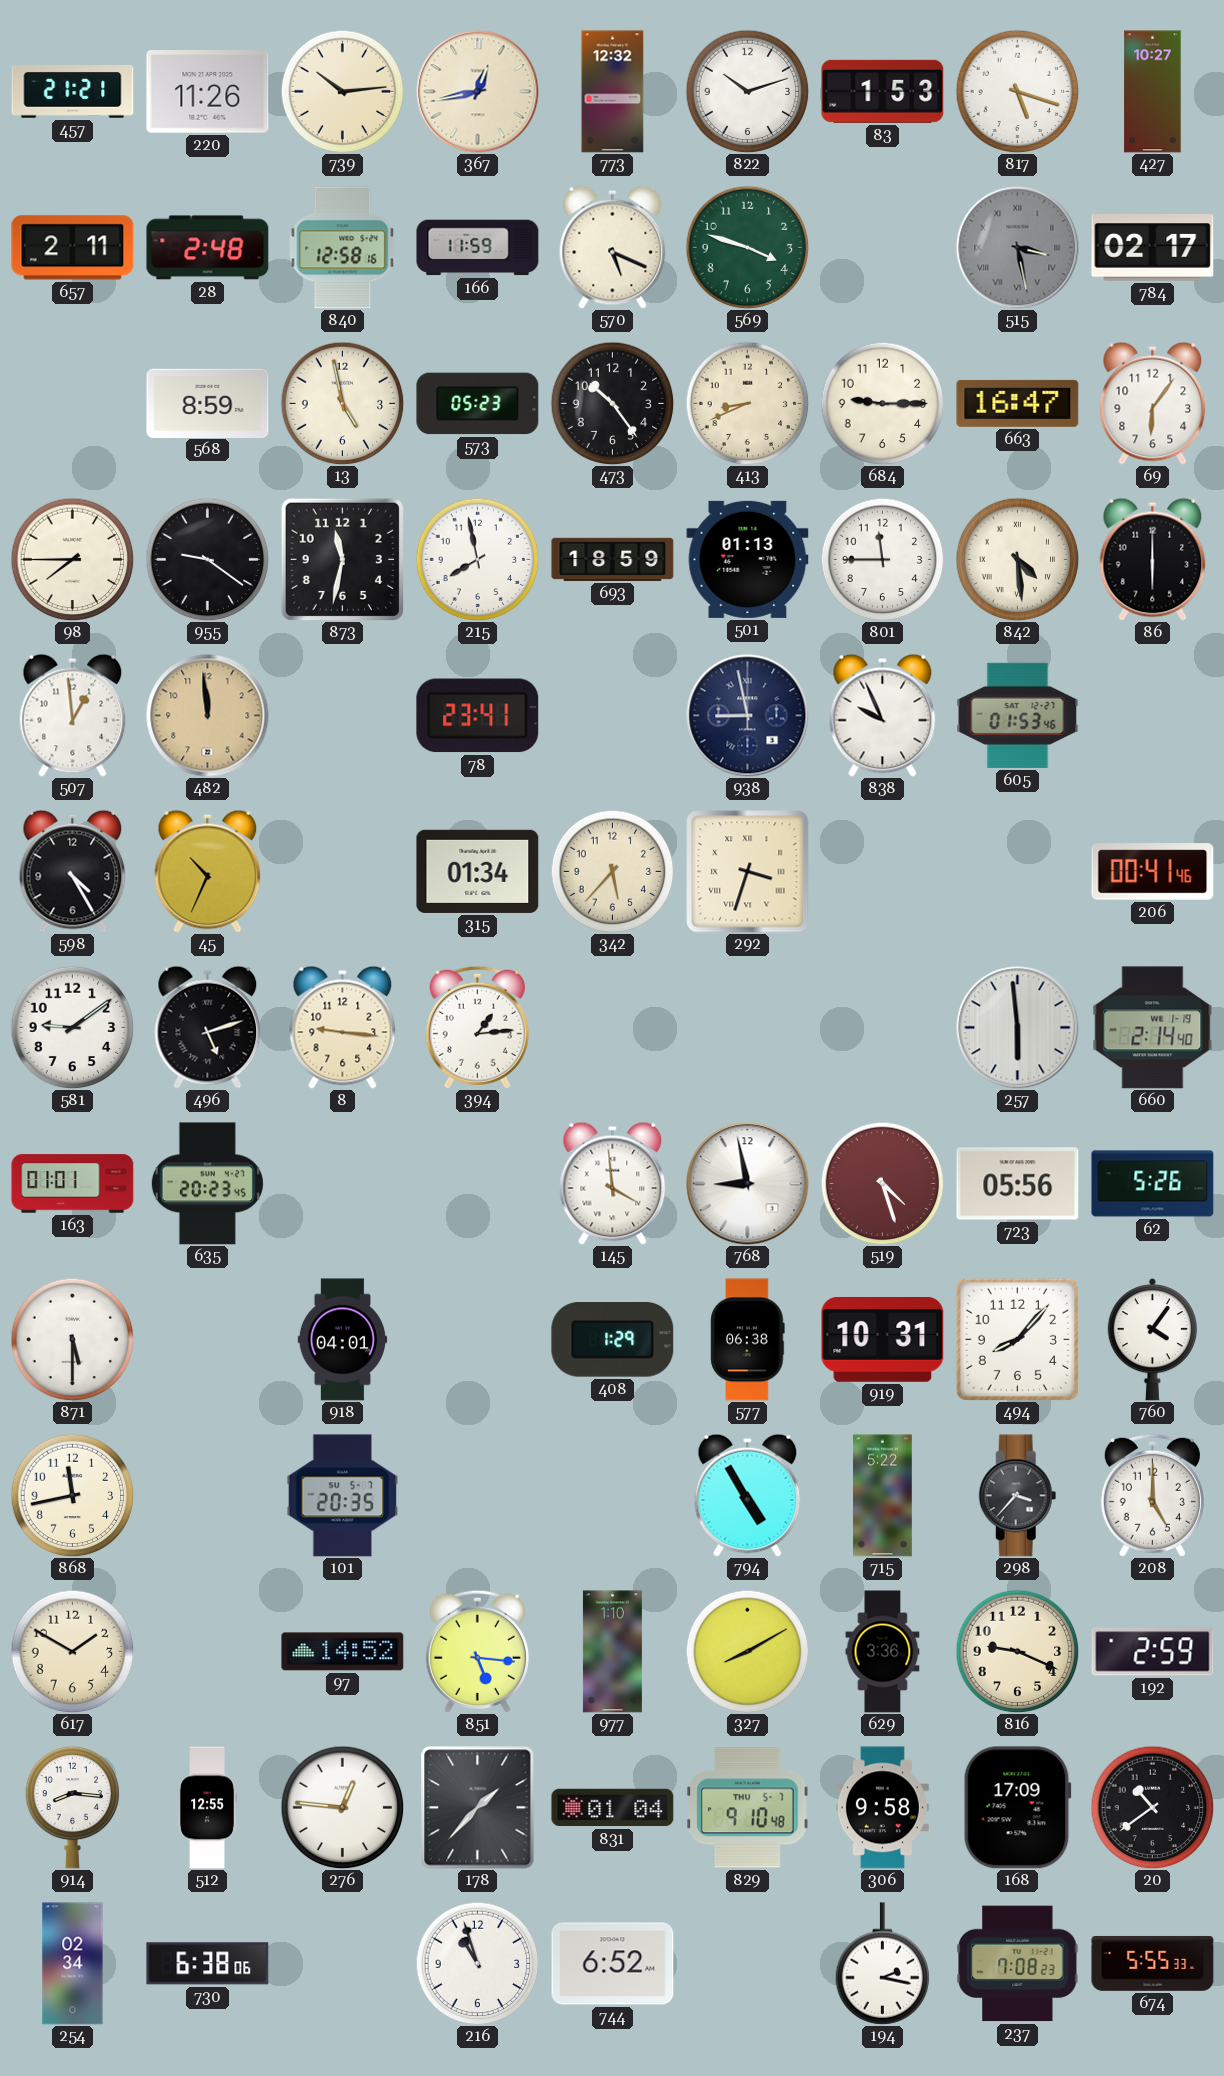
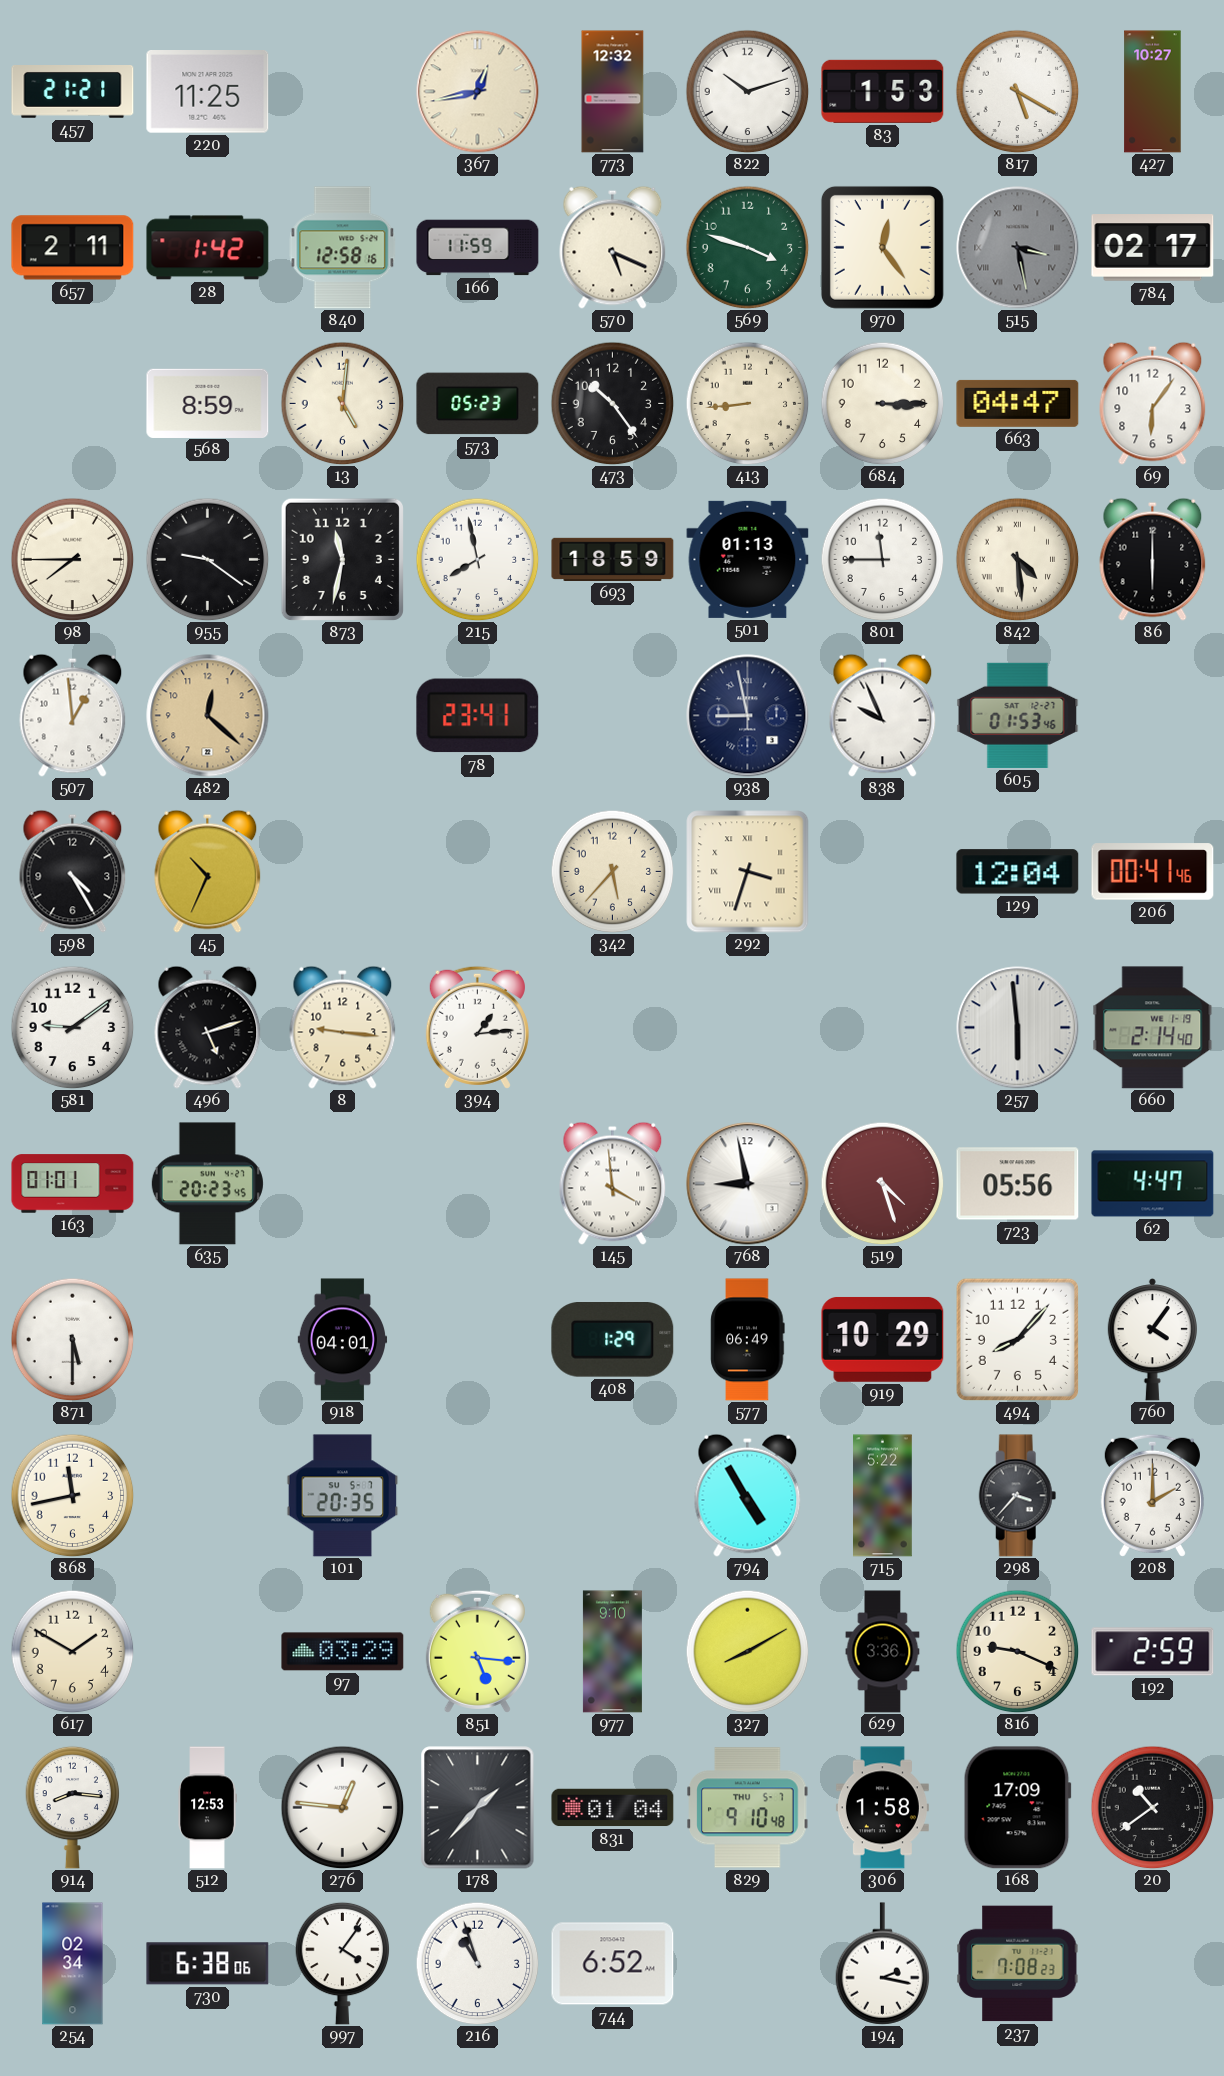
220: 11:26 -> 11:25 (208, 92)
739: 10:14 -> none (342, 91)
817: 5:18 -> 5:20 (1017, 91)
28: 2:48 -> 1:42 (208, 248)
970: none -> 12:24 (882, 247)
13: 4:58 -> 5:01 (342, 403)
413: 8:41 -> 8:44 (747, 403)
684: 9:15 -> 3:15 (882, 403)
663: 16:47 -> 04:47 (1018, 403)
482: 11:59 -> 12:22 (208, 716)
315: 01:34 -> none (478, 871)
129: none -> 12:04 (1018, 872)
62: 5:26 -> 4:47 (1153, 1184)
577: 06:38 -> 06:49 (748, 1340)
919: 10:31 -> 10:29 (883, 1339)
208: 5:00 -> 2:00 (1152, 1495)
97: 14:52 -> 03:29 (343, 1652)
977: 1:10 -> 9:10 (612, 1652)
512: 12:55 -> 12:53 (207, 1808)
306: 9:58 -> 1:58 (882, 1808)
997: none -> 4:06 (343, 1963)
674: 5:55 -> none (1153, 1964)
